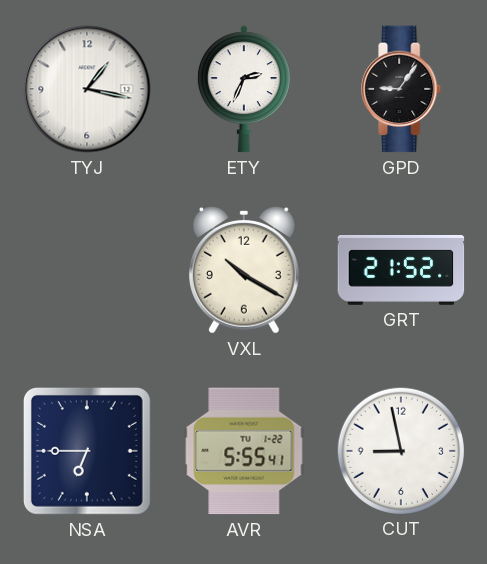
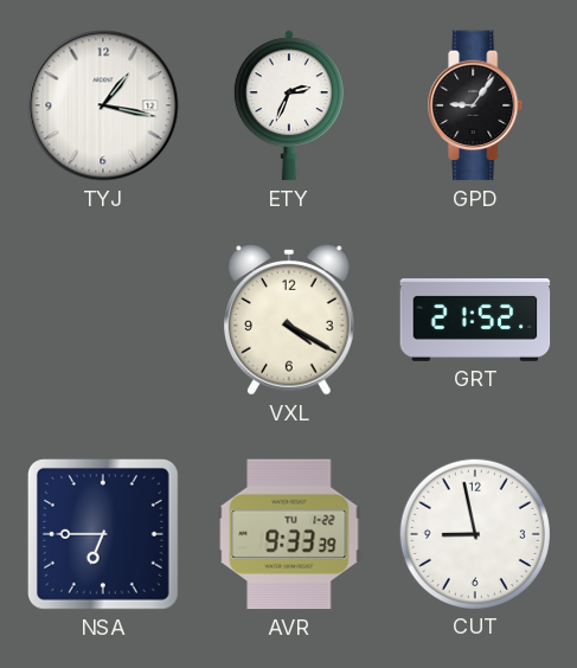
VXL: 10:20 -> 4:20 (290, 321)
AVR: 5:55 -> 9:33 (289, 534)
